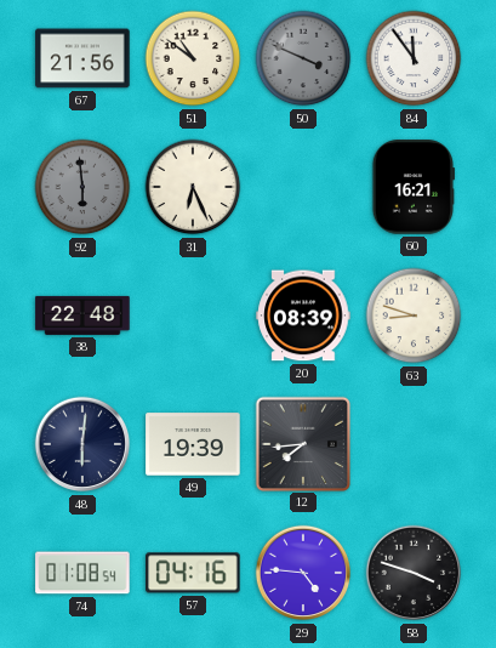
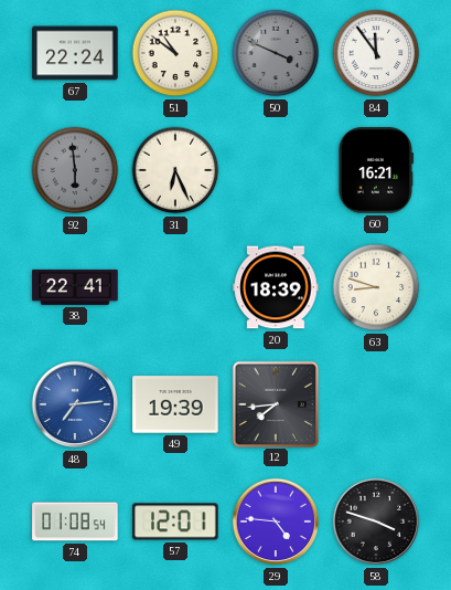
67: 21:56 -> 22:24 (75, 53)
38: 22:48 -> 22:41 (75, 287)
20: 08:39 -> 18:39 (276, 287)
48: 6:01 -> 7:14 (75, 404)
48 dial: navy -> blue (75, 404)
57: 04:16 -> 12:01 (175, 521)
